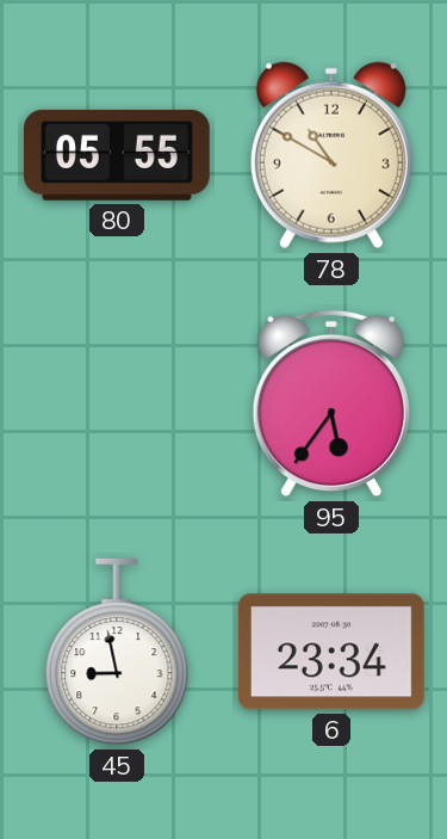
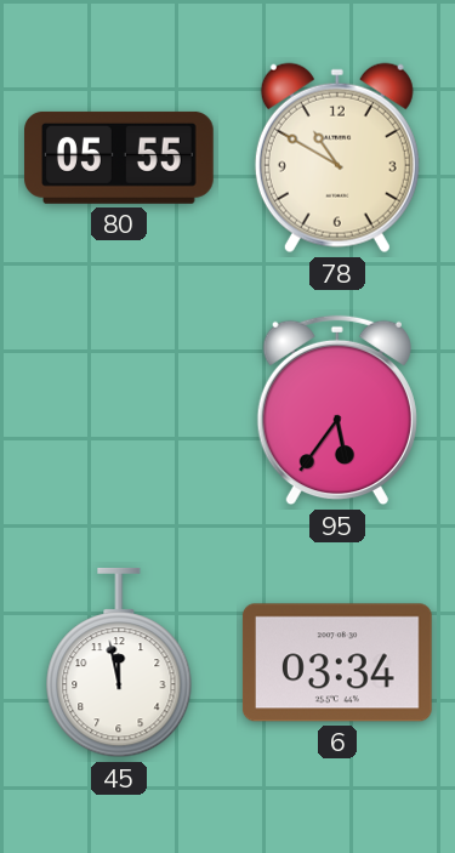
45: 8:58 -> 11:58 (119, 663)
6: 23:34 -> 03:34 (337, 663)
